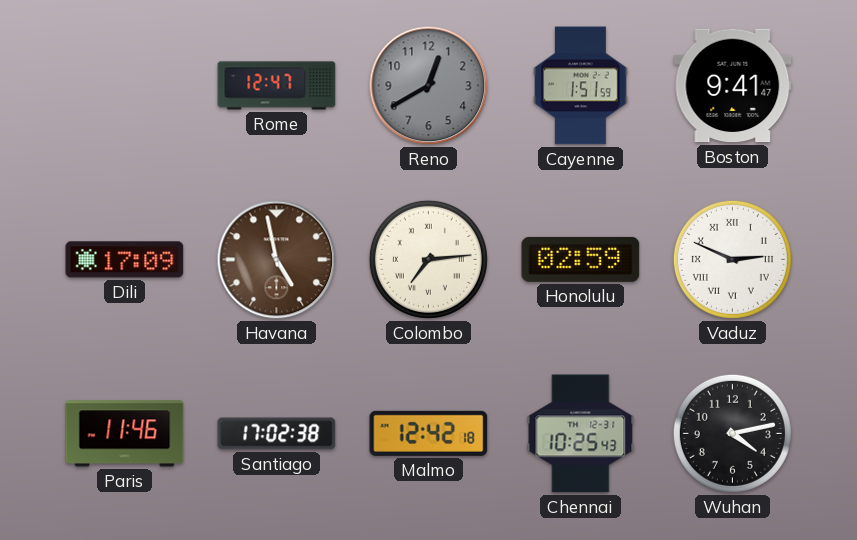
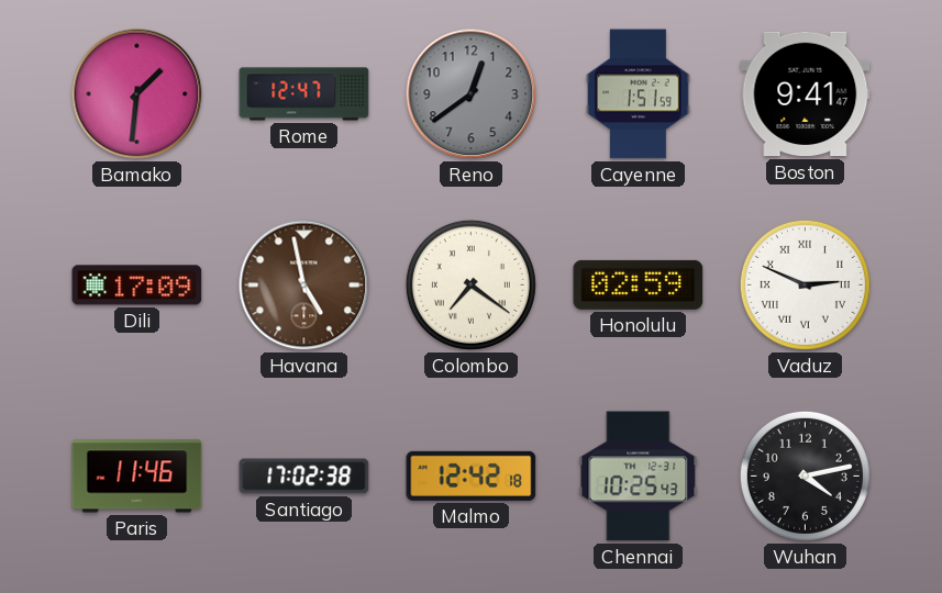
Bamako: none -> 1:31 (137, 94)
Reno: 12:40 -> 12:39 (472, 94)
Colombo: 7:14 -> 7:21 (470, 284)
